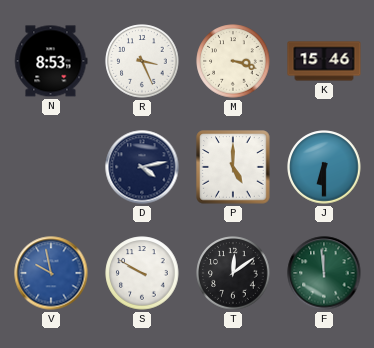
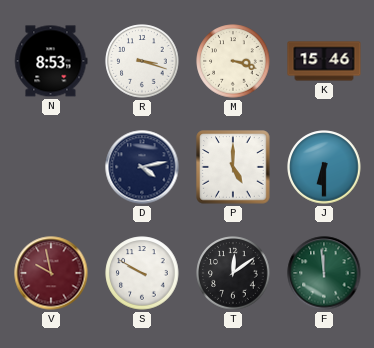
R: 3:26 -> 3:18 (142, 61)
V dial: blue -> burgundy (51, 273)
